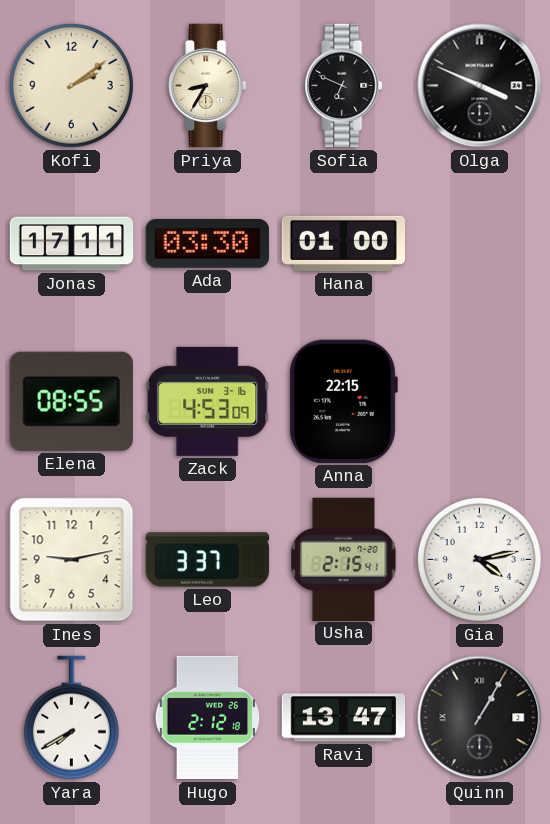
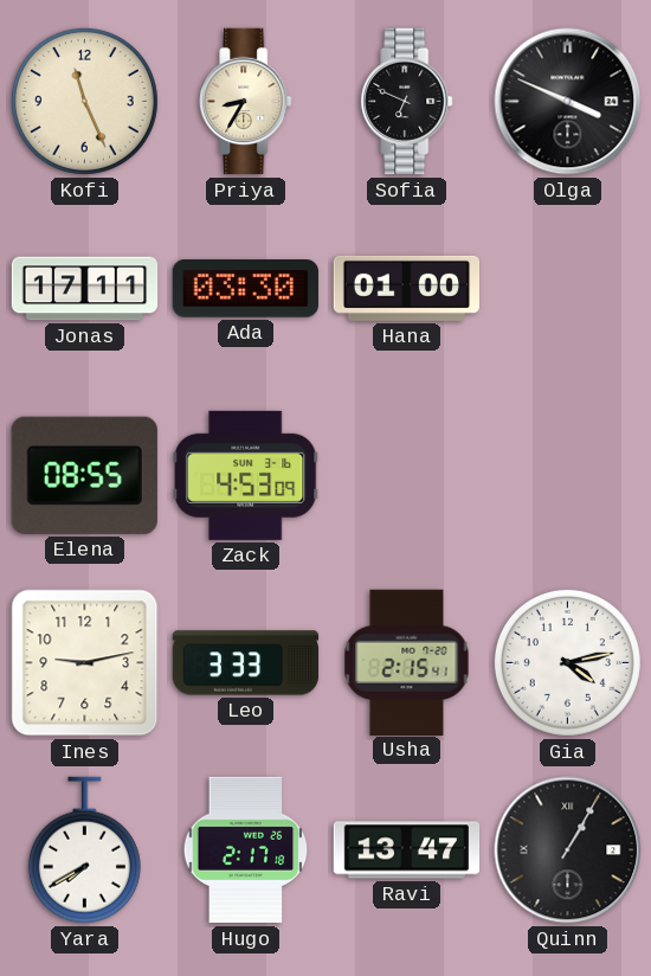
Kofi: 2:09 -> 11:26 (84, 101)
Anna: 22:15 -> none (343, 401)
Leo: 3:37 -> 3:33 (246, 663)
Hugo: 2:12 -> 2:17 (246, 850)
